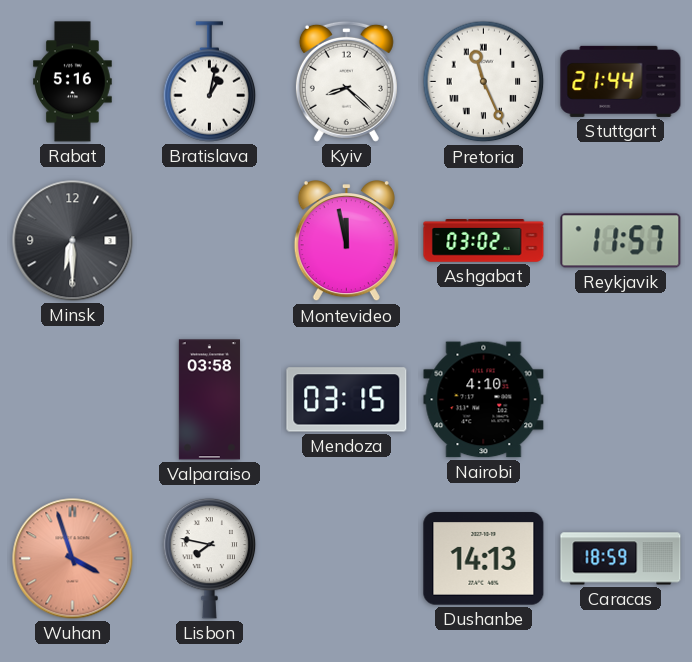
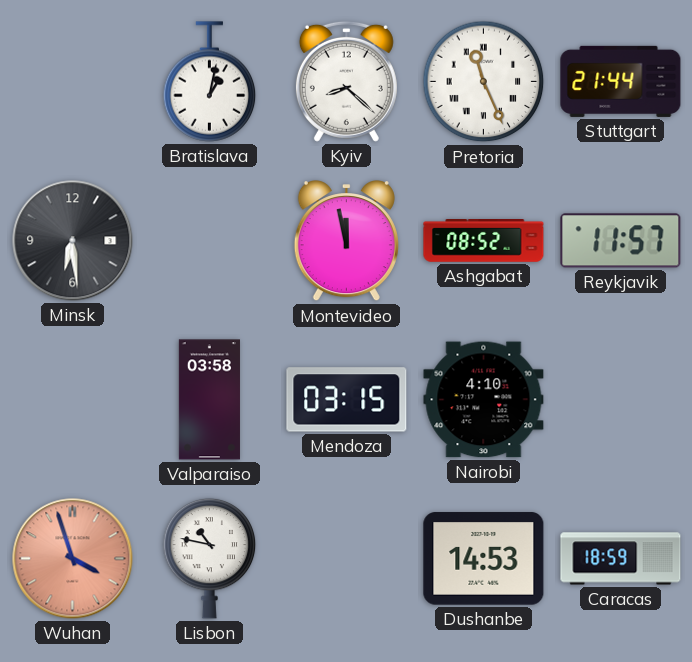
Rabat: 5:16 -> none (73, 82)
Minsk: 6:30 -> 6:29 (73, 241)
Ashgabat: 03:02 -> 08:52 (484, 241)
Lisbon: 7:47 -> 10:47 (210, 558)
Dushanbe: 14:13 -> 14:53 (484, 559)
